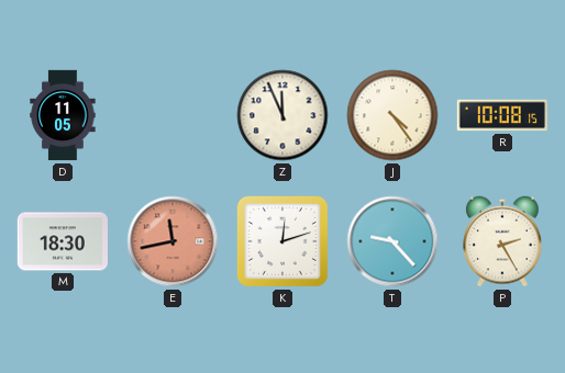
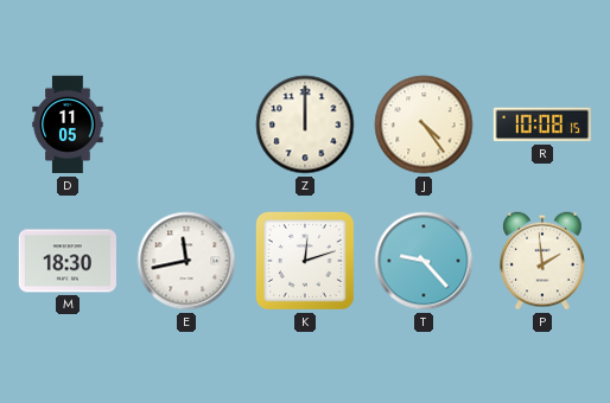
Z: 11:56 -> 12:00 (305, 124)
E dial: salmon -> white (186, 261)
P: 2:25 -> 1:59 (542, 261)
